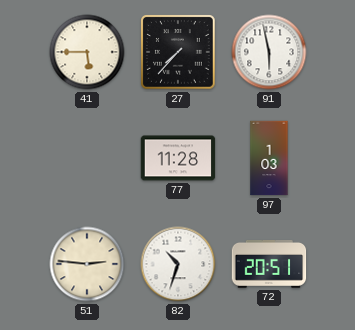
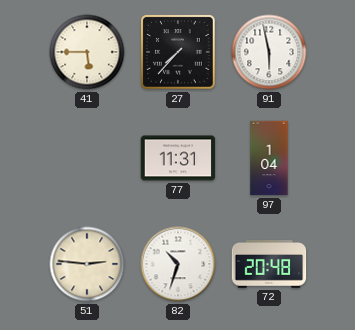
77: 11:28 -> 11:31 (178, 158)
97: 1:03 -> 1:04 (269, 158)
72: 20:51 -> 20:48 (269, 264)
